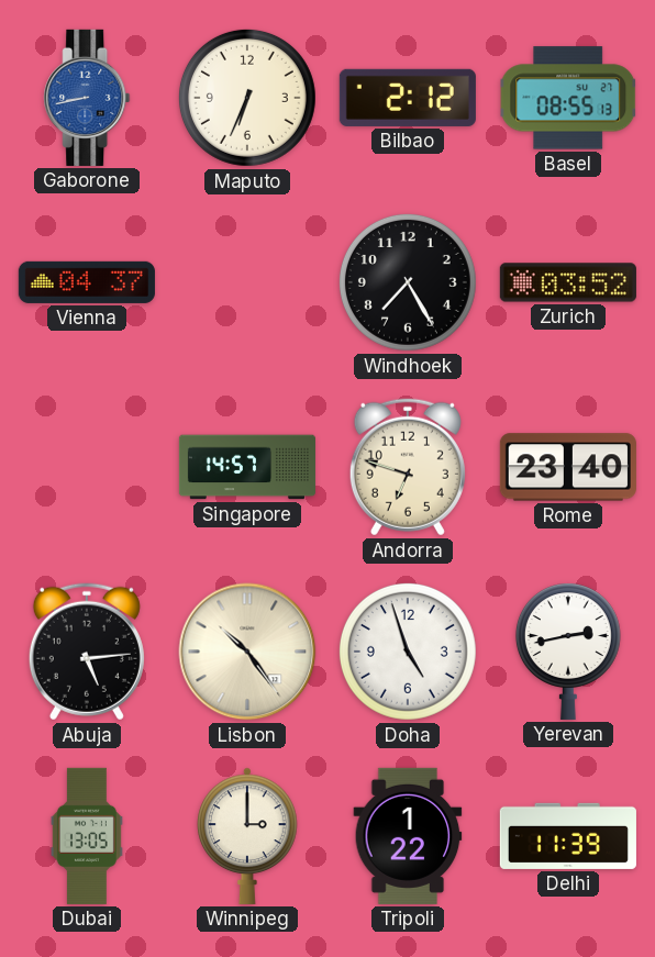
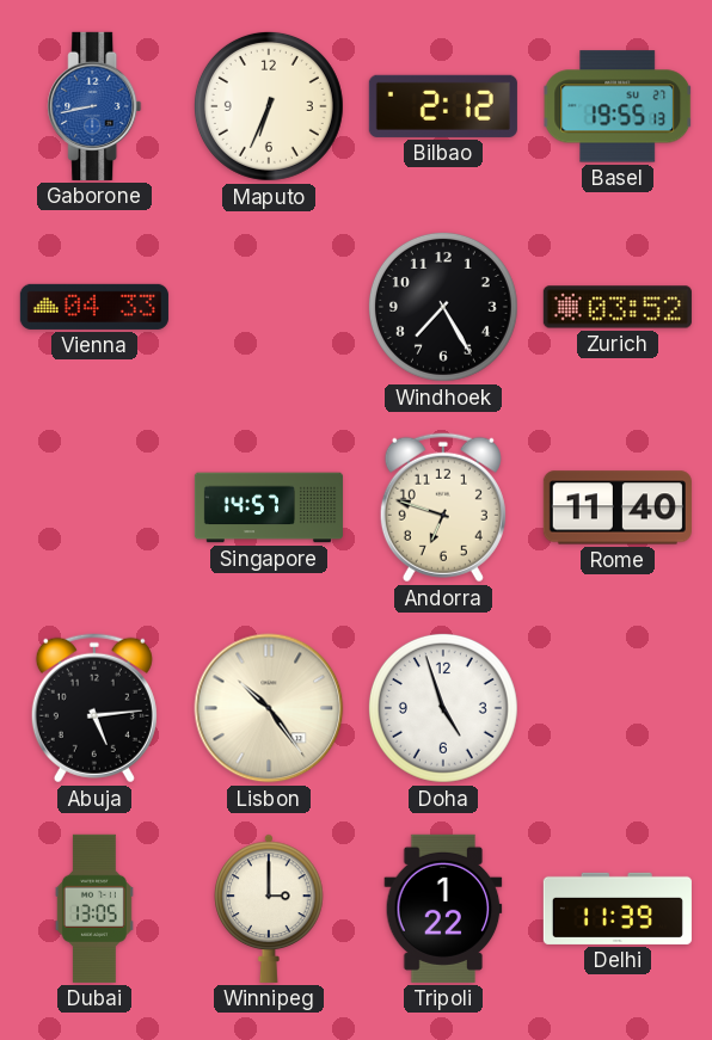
Basel: 08:55 -> 19:55 (618, 106)
Vienna: 04:37 -> 04:33 (94, 307)
Rome: 23:40 -> 11:40 (618, 507)
Yerevan: 2:43 -> none (568, 652)
